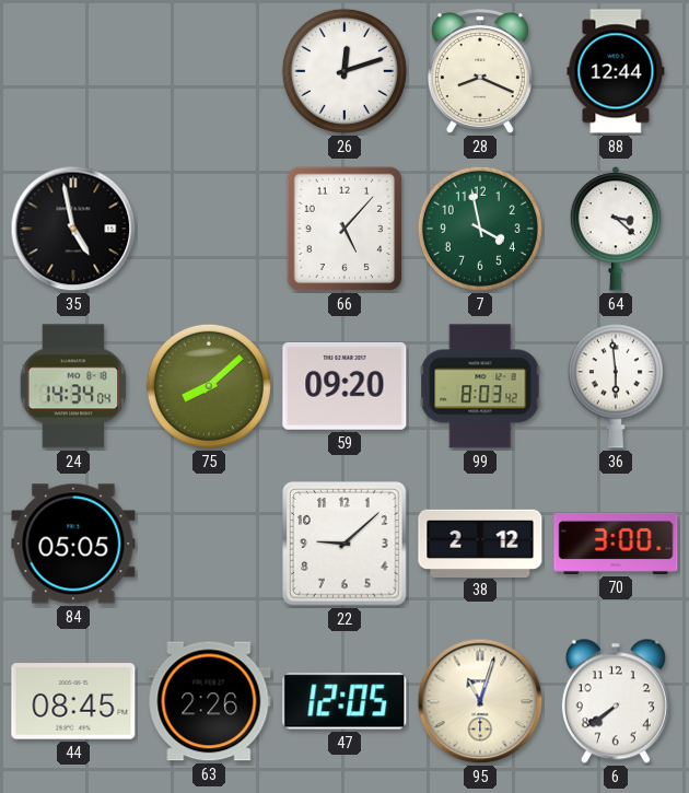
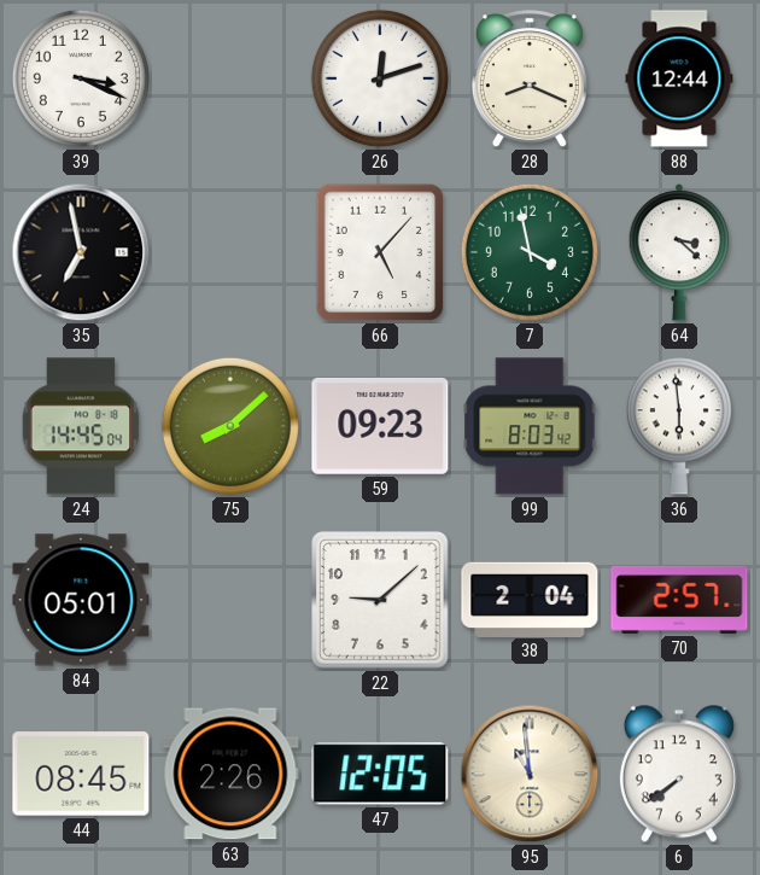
39: none -> 3:19 (81, 78)
35: 4:58 -> 6:58 (81, 252)
24: 14:34 -> 14:45 (81, 426)
59: 09:20 -> 09:23 (380, 426)
84: 05:05 -> 05:01 (81, 600)
38: 2:12 -> 2:04 (530, 599)
70: 3:00 -> 2:57 (679, 600)
95: 11:03 -> 10:59 (530, 774)
